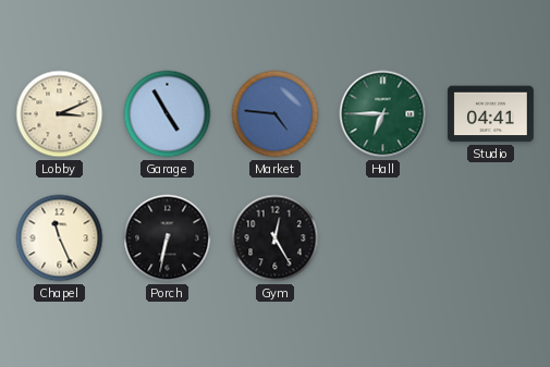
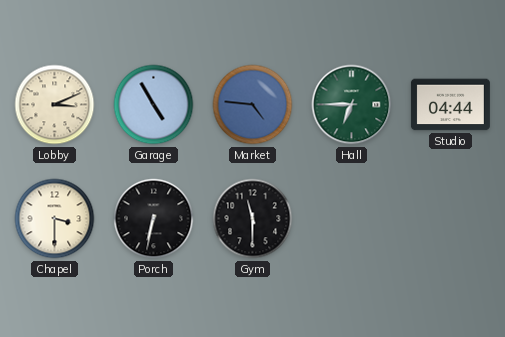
Studio: 04:41 -> 04:44 (450, 105)
Chapel: 11:26 -> 3:30 (55, 219)
Gym: 12:25 -> 11:30 (253, 219)
